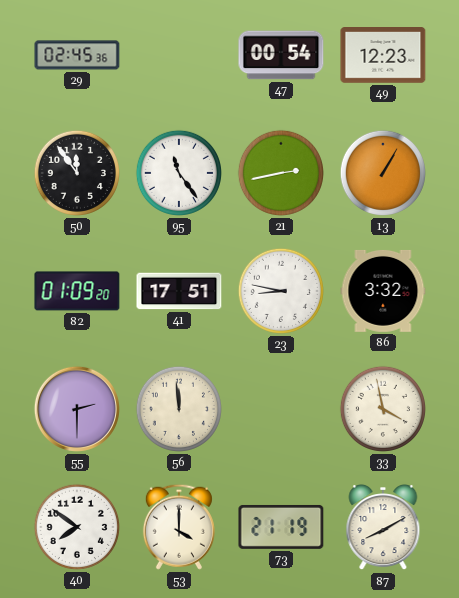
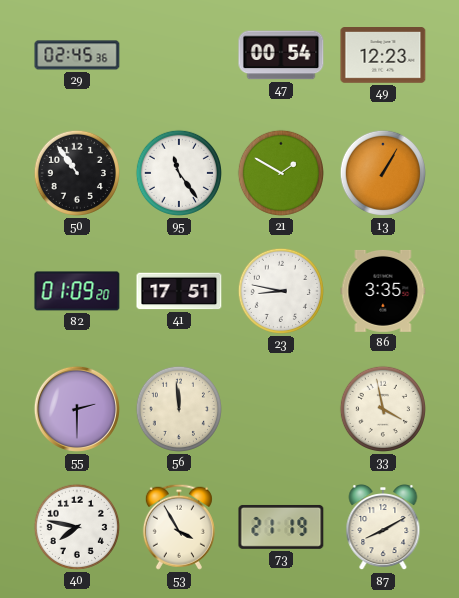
50: 11:54 -> 10:54 (77, 173)
21: 2:43 -> 1:50 (281, 173)
86: 3:32 -> 3:35 (383, 291)
40: 7:51 -> 7:47 (77, 527)
53: 4:00 -> 3:55 (179, 527)
